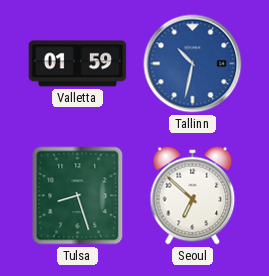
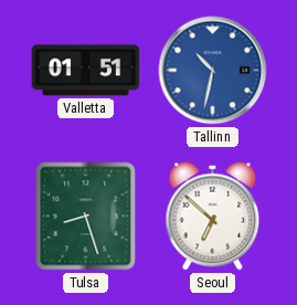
Valletta: 01:59 -> 01:51 (86, 71)
